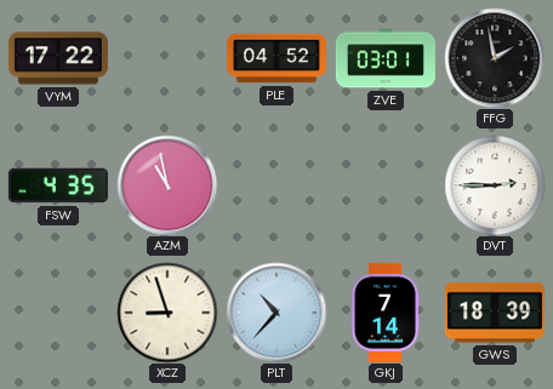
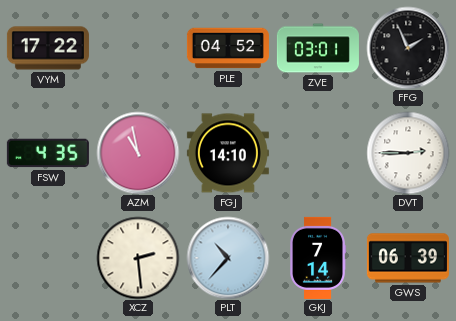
FFG: 1:58 -> 1:56 (408, 48)
FGJ: none -> 14:10 (228, 153)
XCZ: 8:57 -> 2:29 (138, 258)
GWS: 18:39 -> 06:39 (408, 258)
